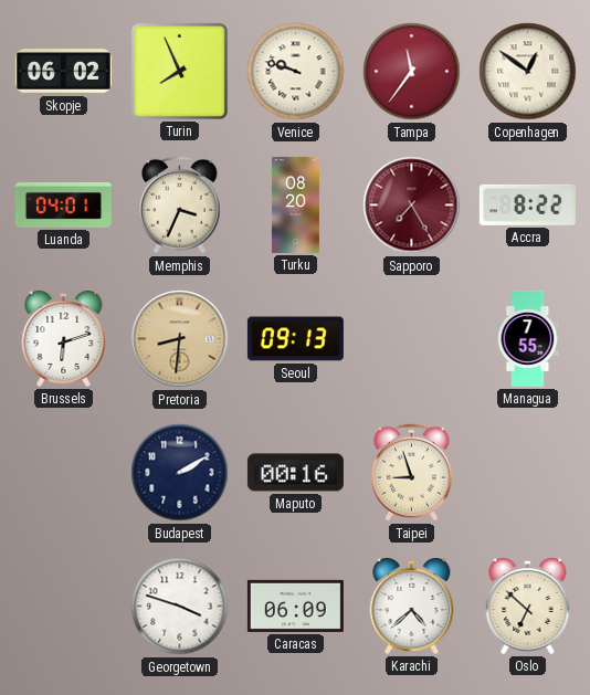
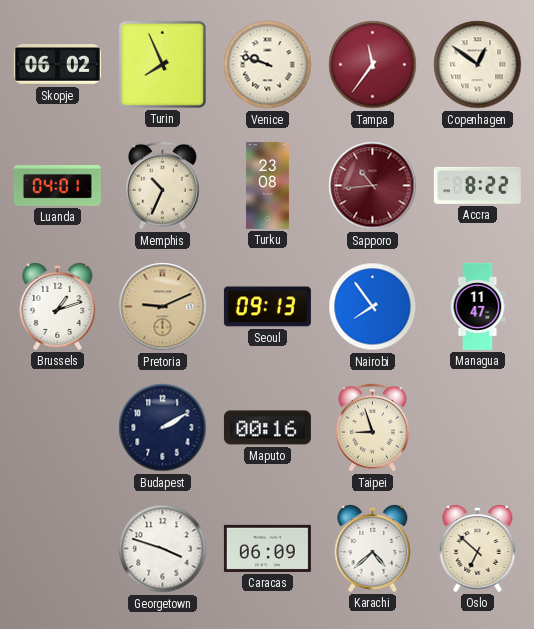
Memphis: 3:34 -> 10:34 (162, 186)
Turku: 08:20 -> 23:08 (267, 185)
Sapporo: 7:25 -> 10:44 (373, 186)
Brussels: 6:12 -> 1:12 (58, 307)
Pretoria: 8:31 -> 9:11 (163, 307)
Nairobi: none -> 7:54 (373, 307)
Managua: 7:55 -> 11:47 (478, 306)
